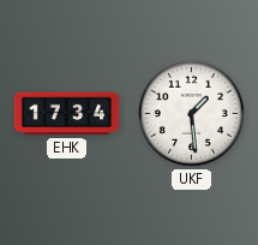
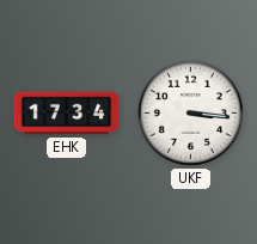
UKF: 1:29 -> 3:16 (190, 112)
